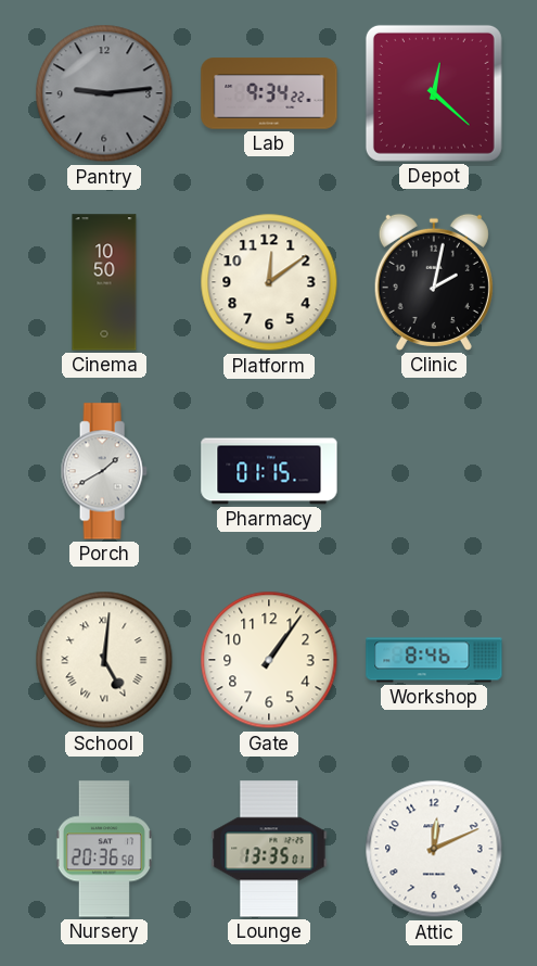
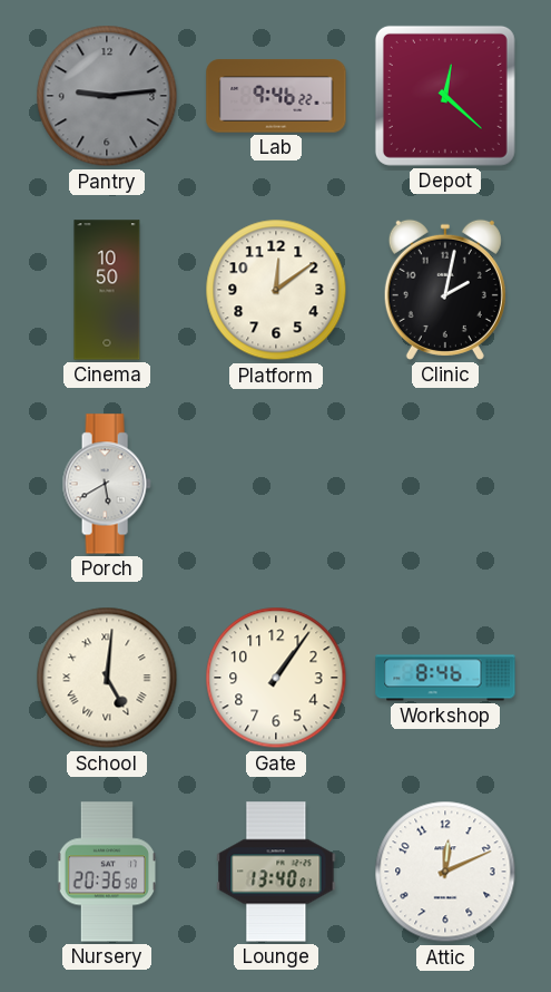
Lab: 9:34 -> 9:46 (276, 96)
Porch: 1:40 -> 5:40 (107, 484)
Pharmacy: 01:15 -> none (269, 471)
Lounge: 13:35 -> 13:40 (276, 872)
